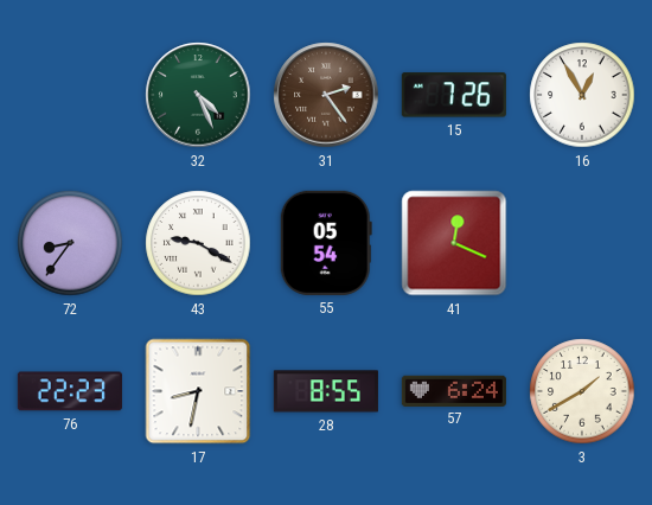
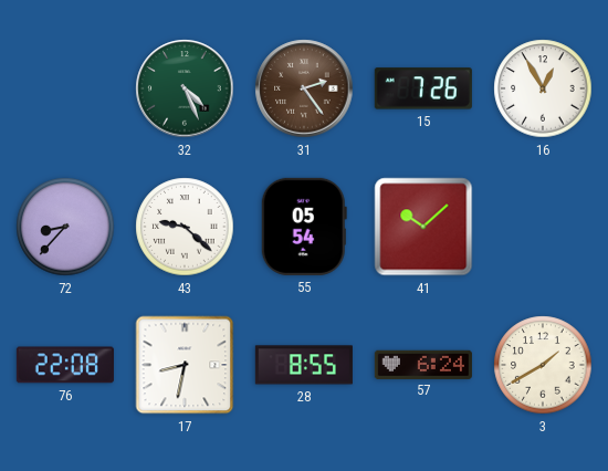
72: 8:36 -> 8:37 (65, 227)
43: 9:20 -> 9:22 (185, 227)
41: 12:19 -> 10:08 (423, 227)
76: 22:23 -> 22:08 (65, 365)
